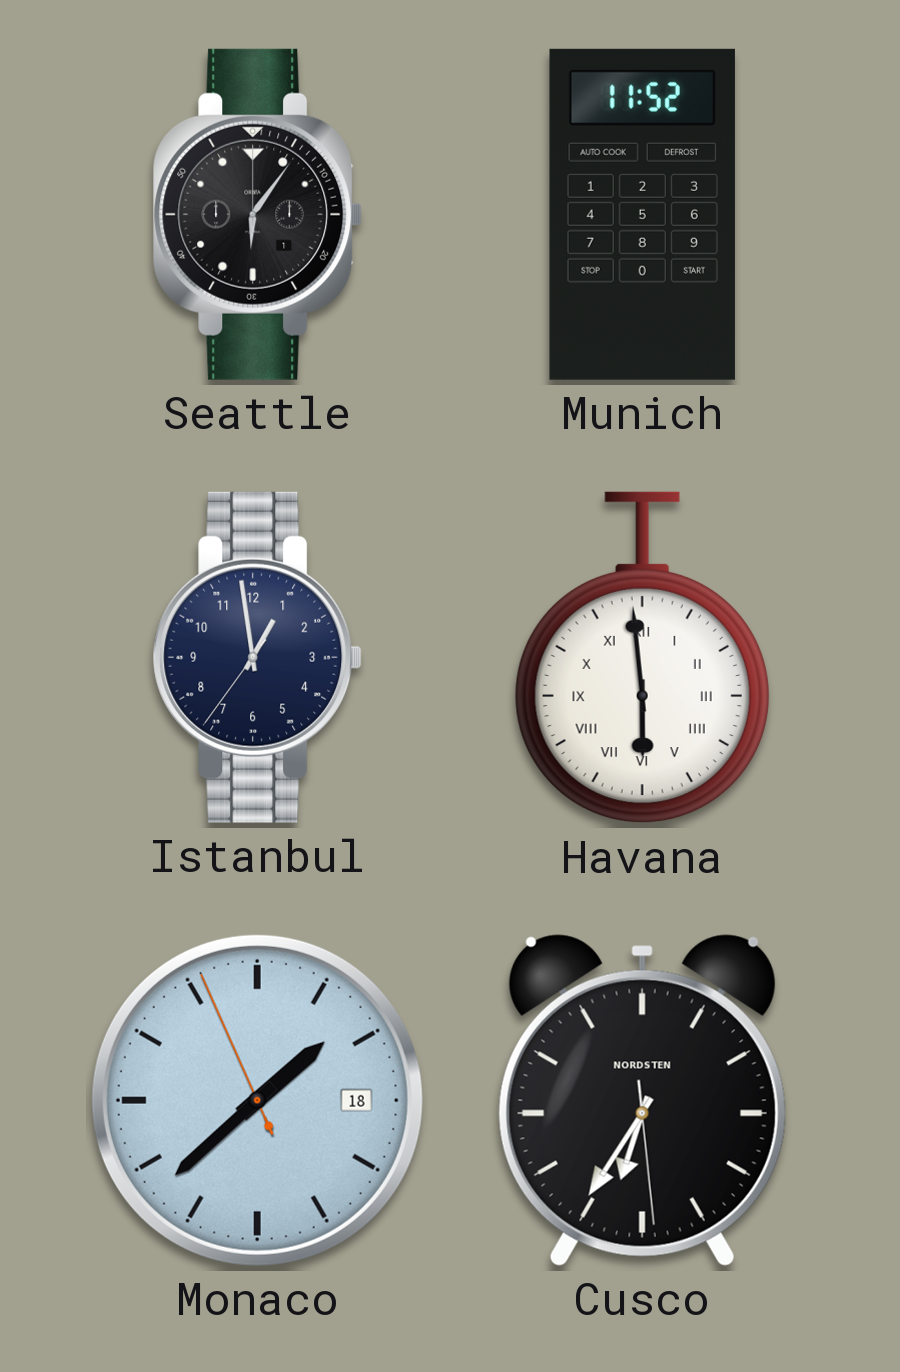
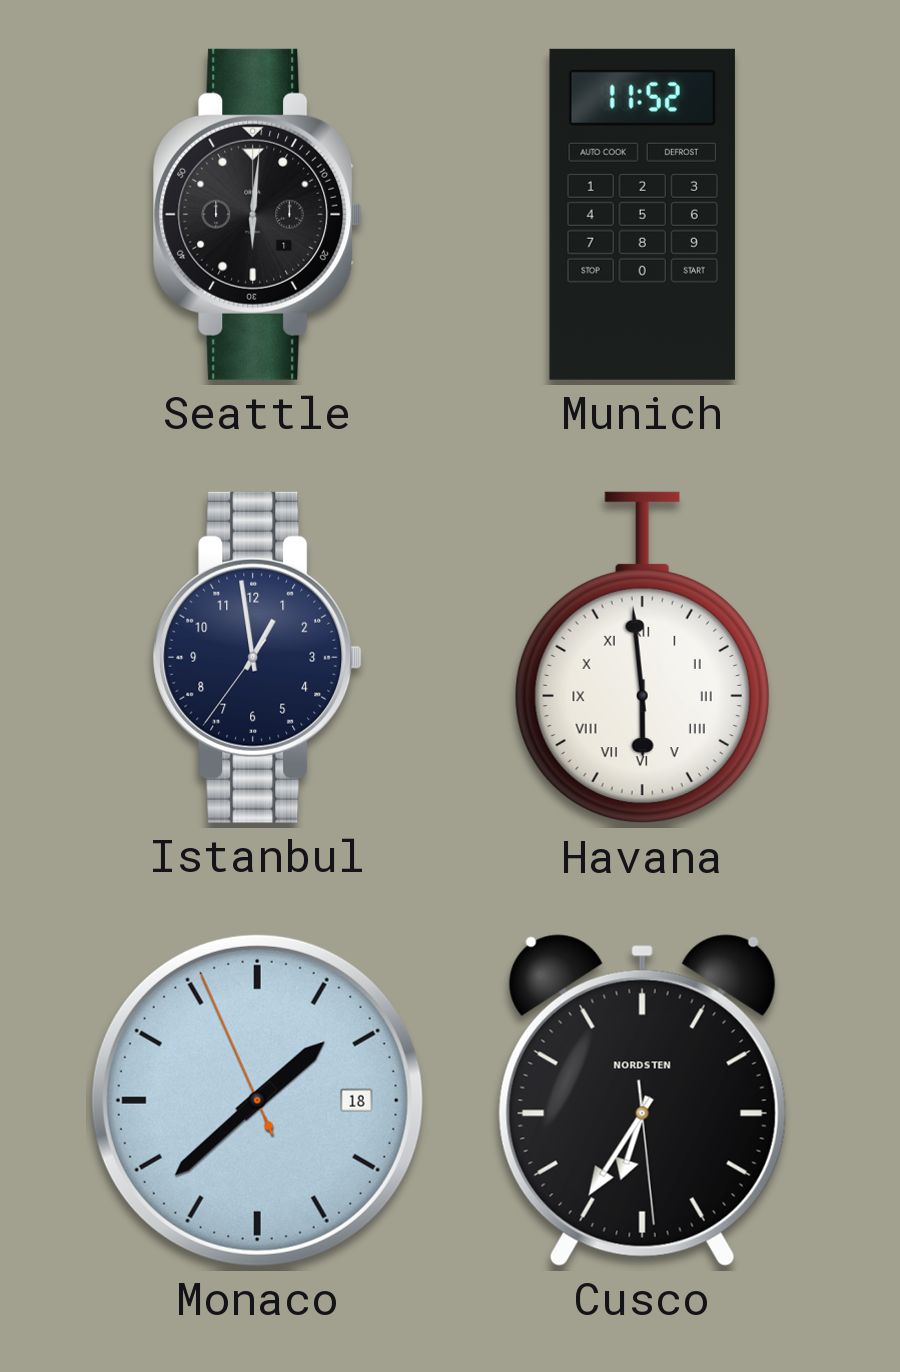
Seattle: 6:06 -> 6:01 (258, 214)
